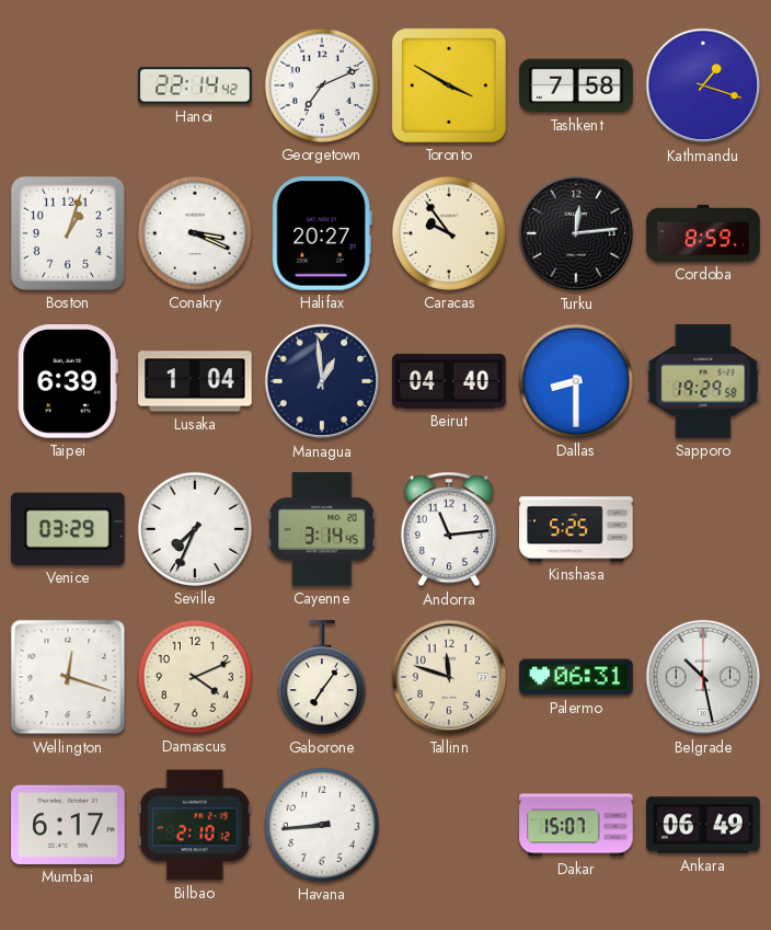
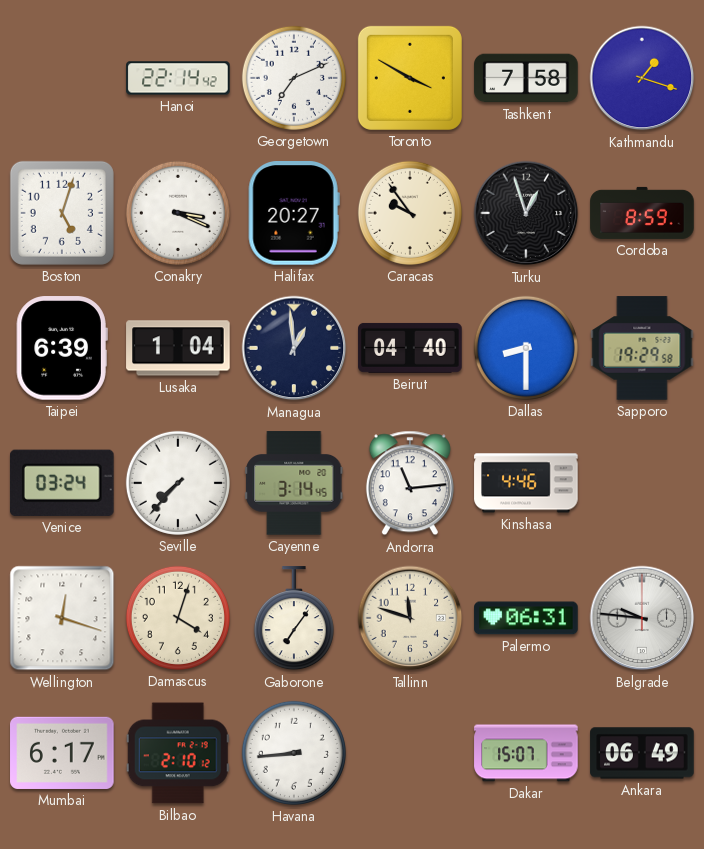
Boston: 1:03 -> 5:03 (62, 213)
Turku: 12:14 -> 12:57 (526, 213)
Venice: 03:29 -> 03:24 (62, 483)
Seville: 7:34 -> 7:37 (178, 483)
Kinshasa: 5:25 -> 4:46 (526, 483)
Damascus: 4:11 -> 4:03 (178, 618)
Belgrade: 10:28 -> 9:46 (642, 618)
